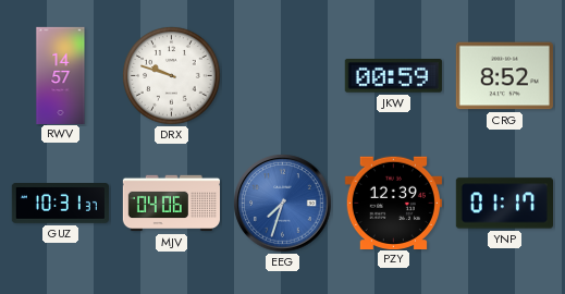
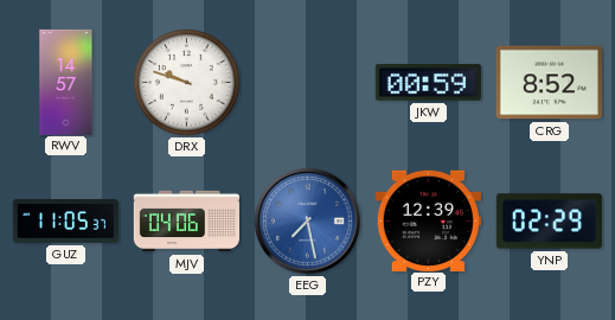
GUZ: 10:31 -> 11:05 (65, 222)
EEG: 7:33 -> 7:28 (308, 222)
YNP: 01:17 -> 02:29 (549, 222)
